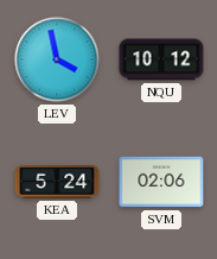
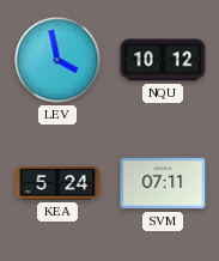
SVM: 02:06 -> 07:11 (163, 183)
